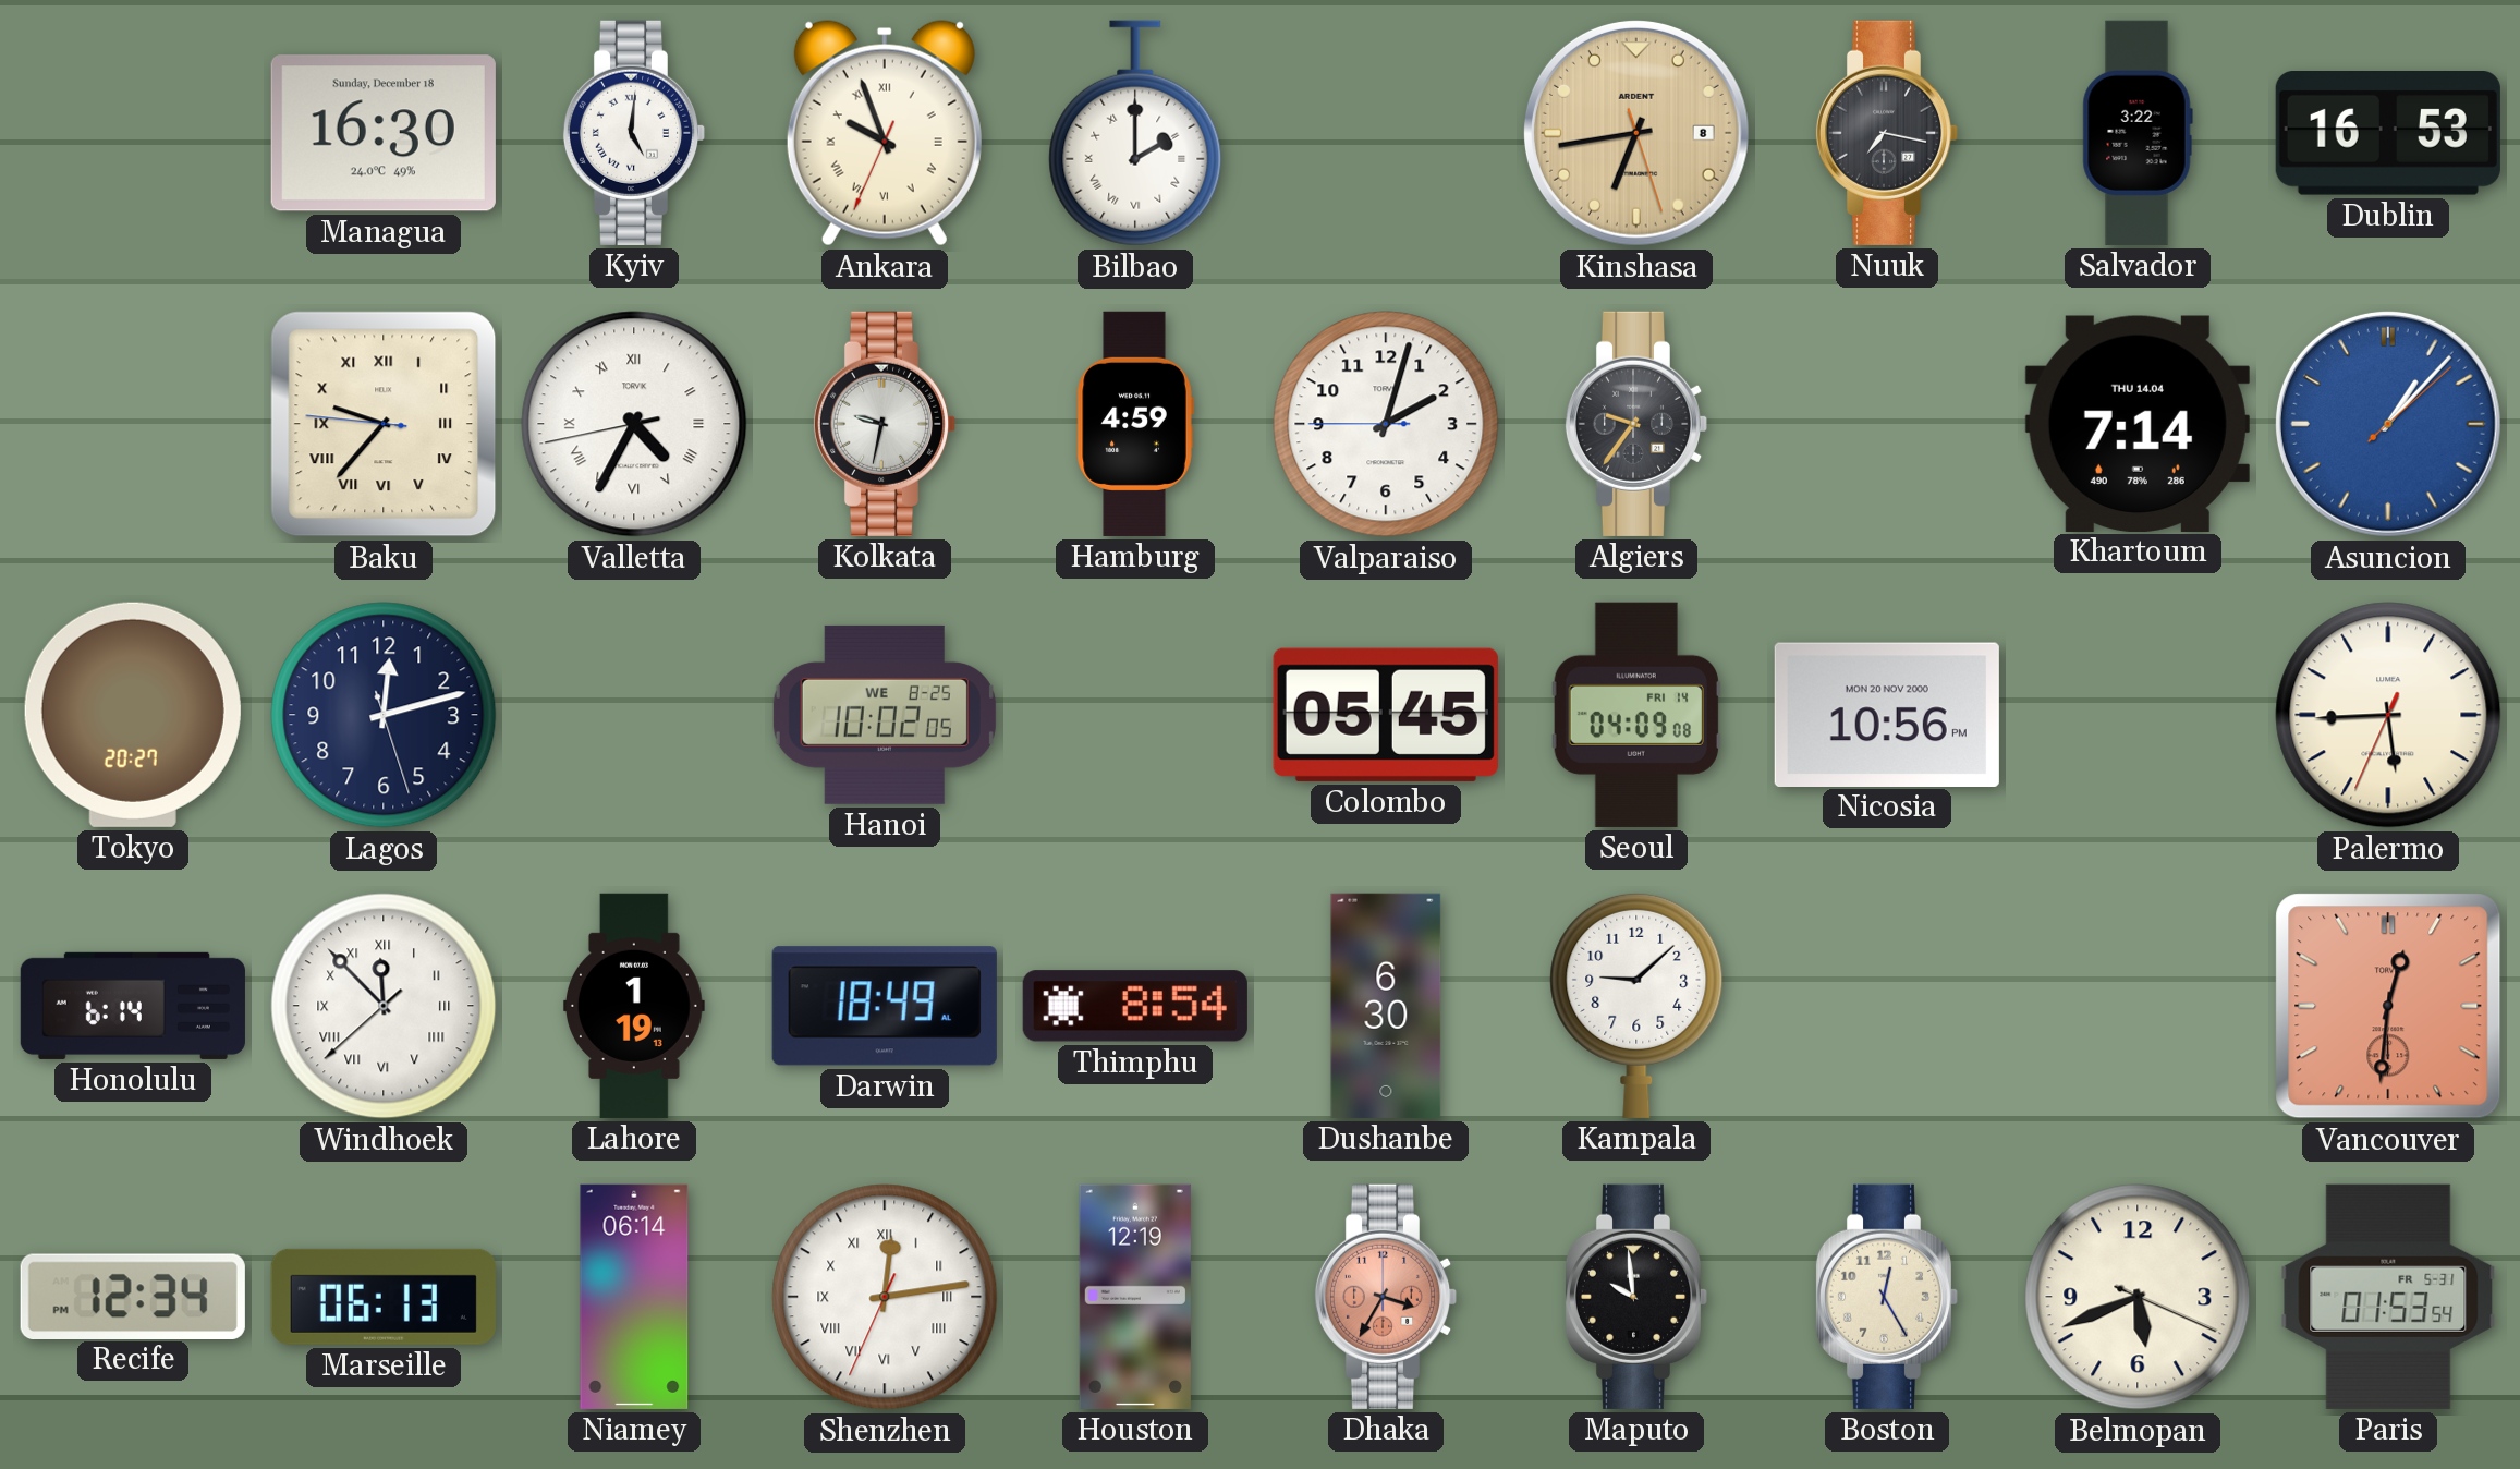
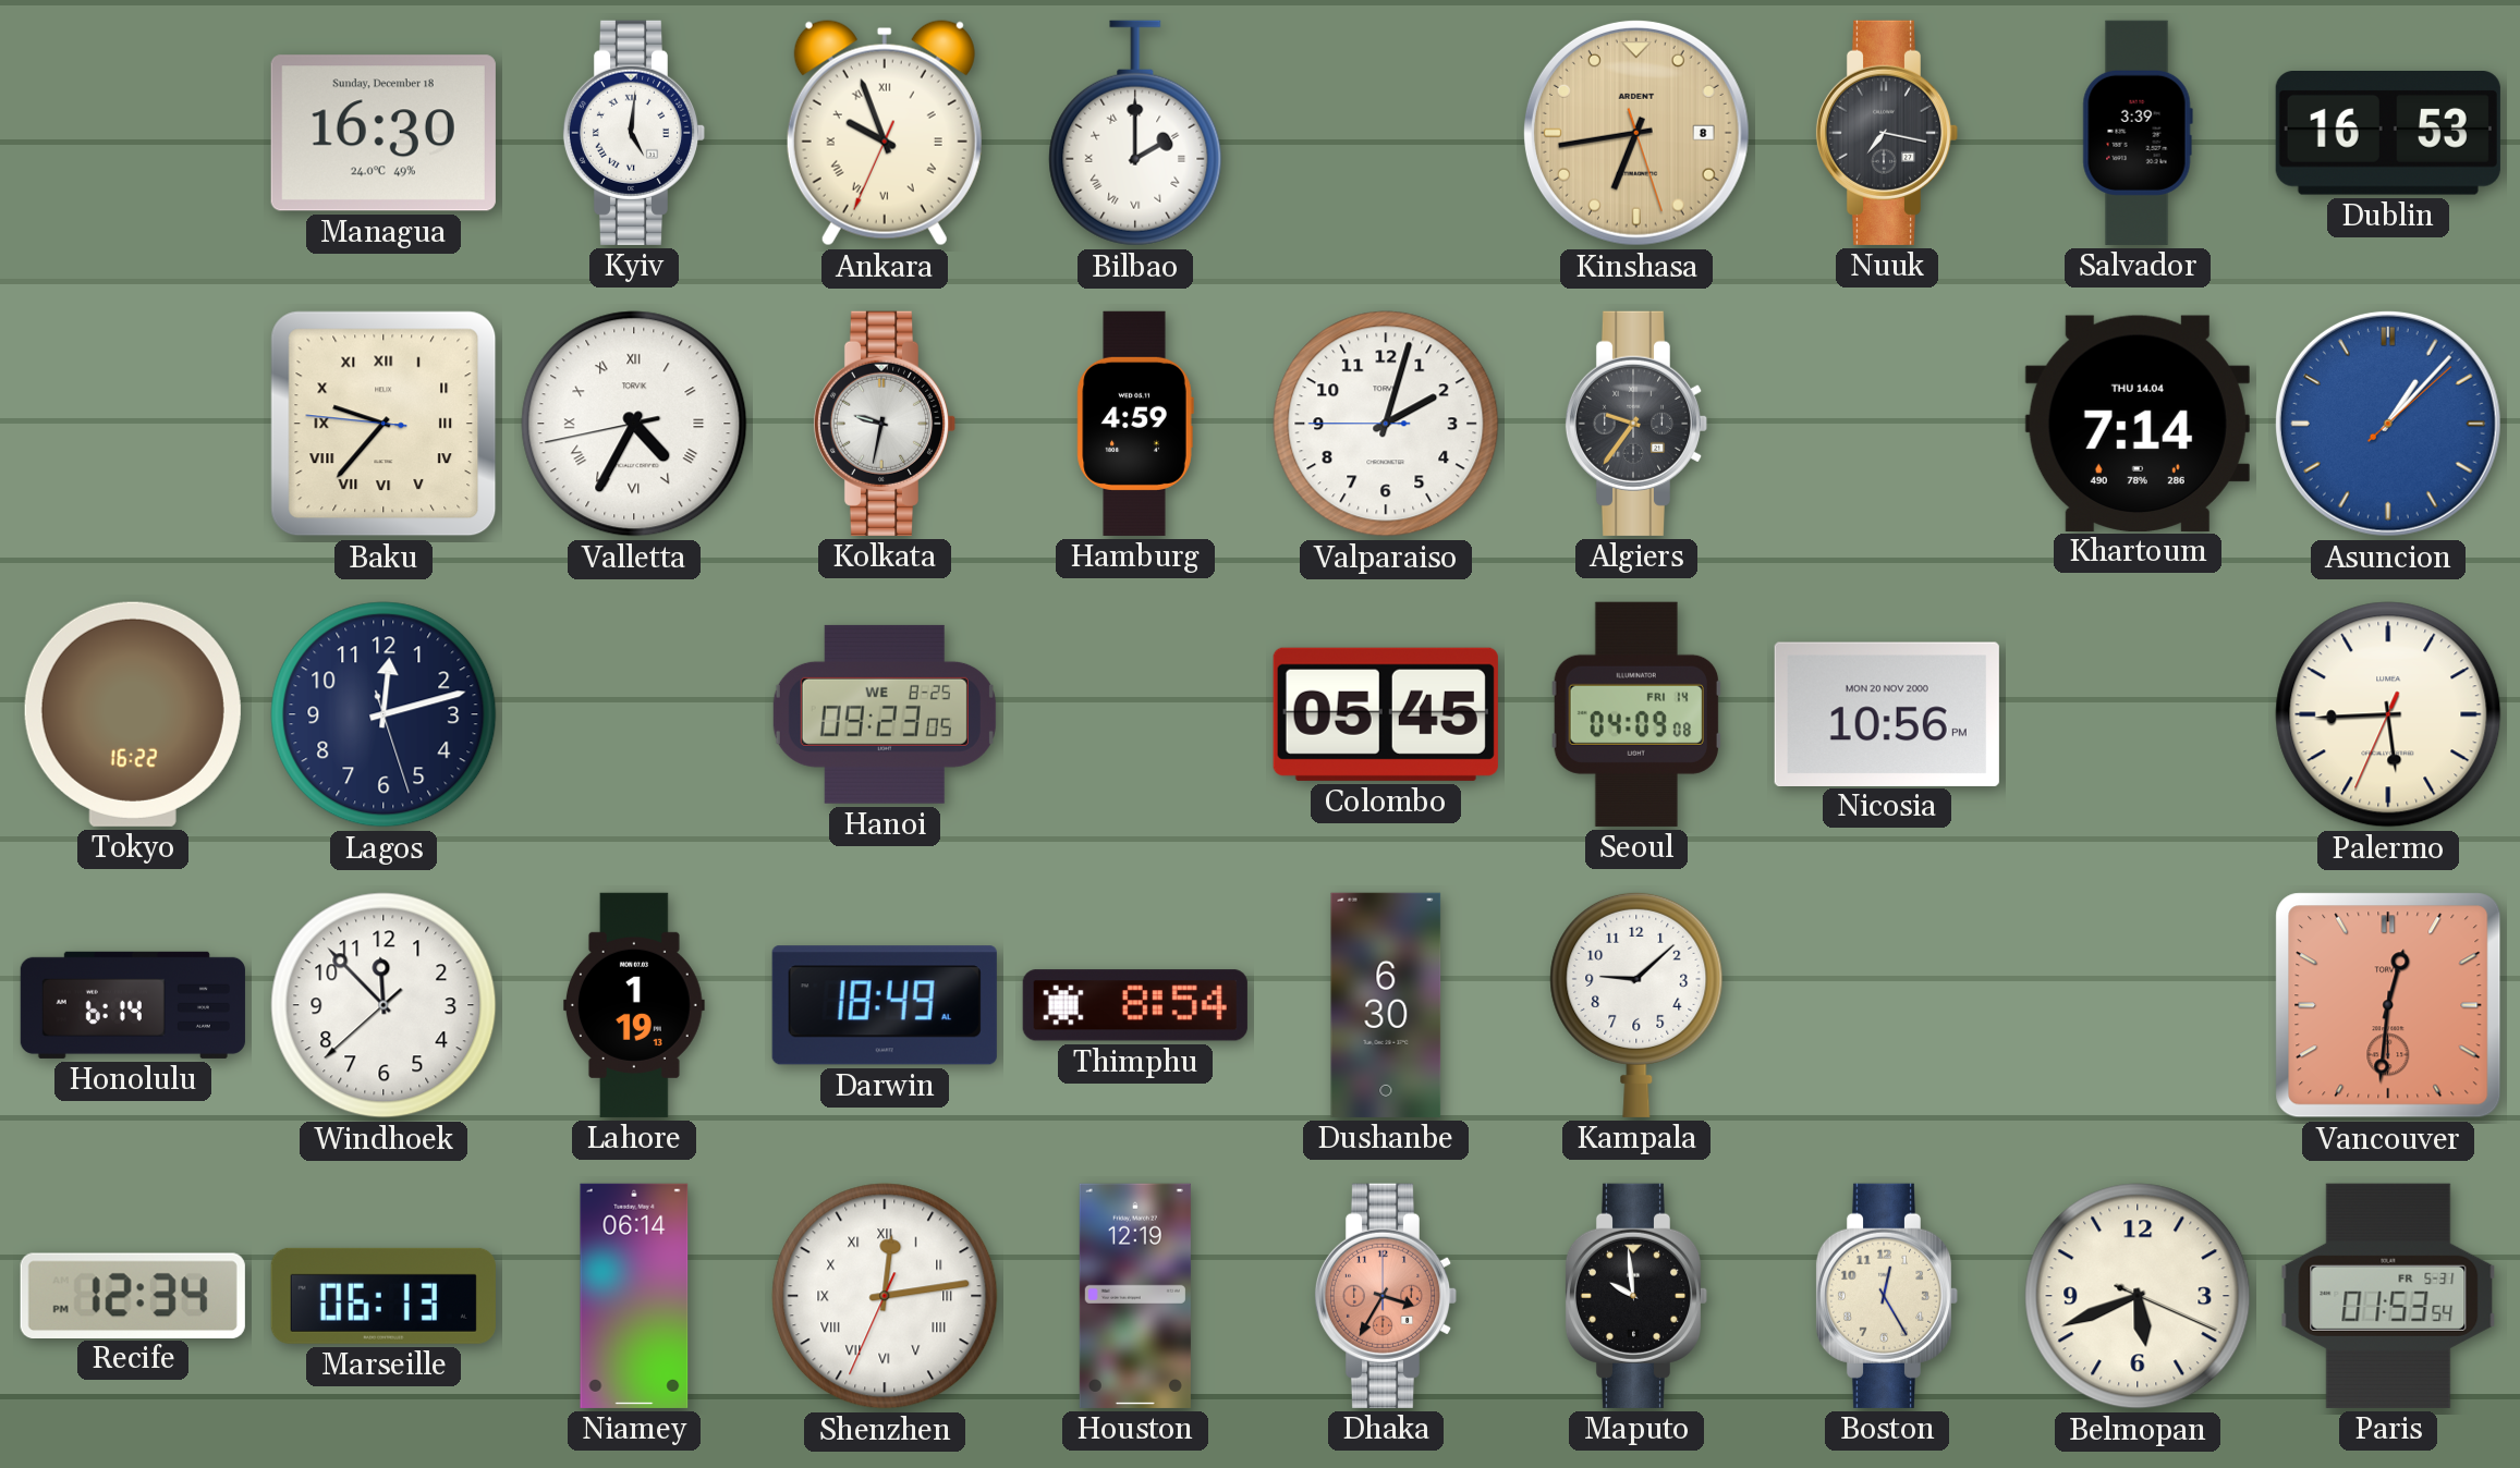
Salvador: 3:22 -> 3:39 (2138, 133)
Tokyo: 20:27 -> 16:22 (133, 714)
Hanoi: 10:02 -> 09:23 (885, 714)
Windhoek numerals: Roman -> Arabic (384, 1005)
